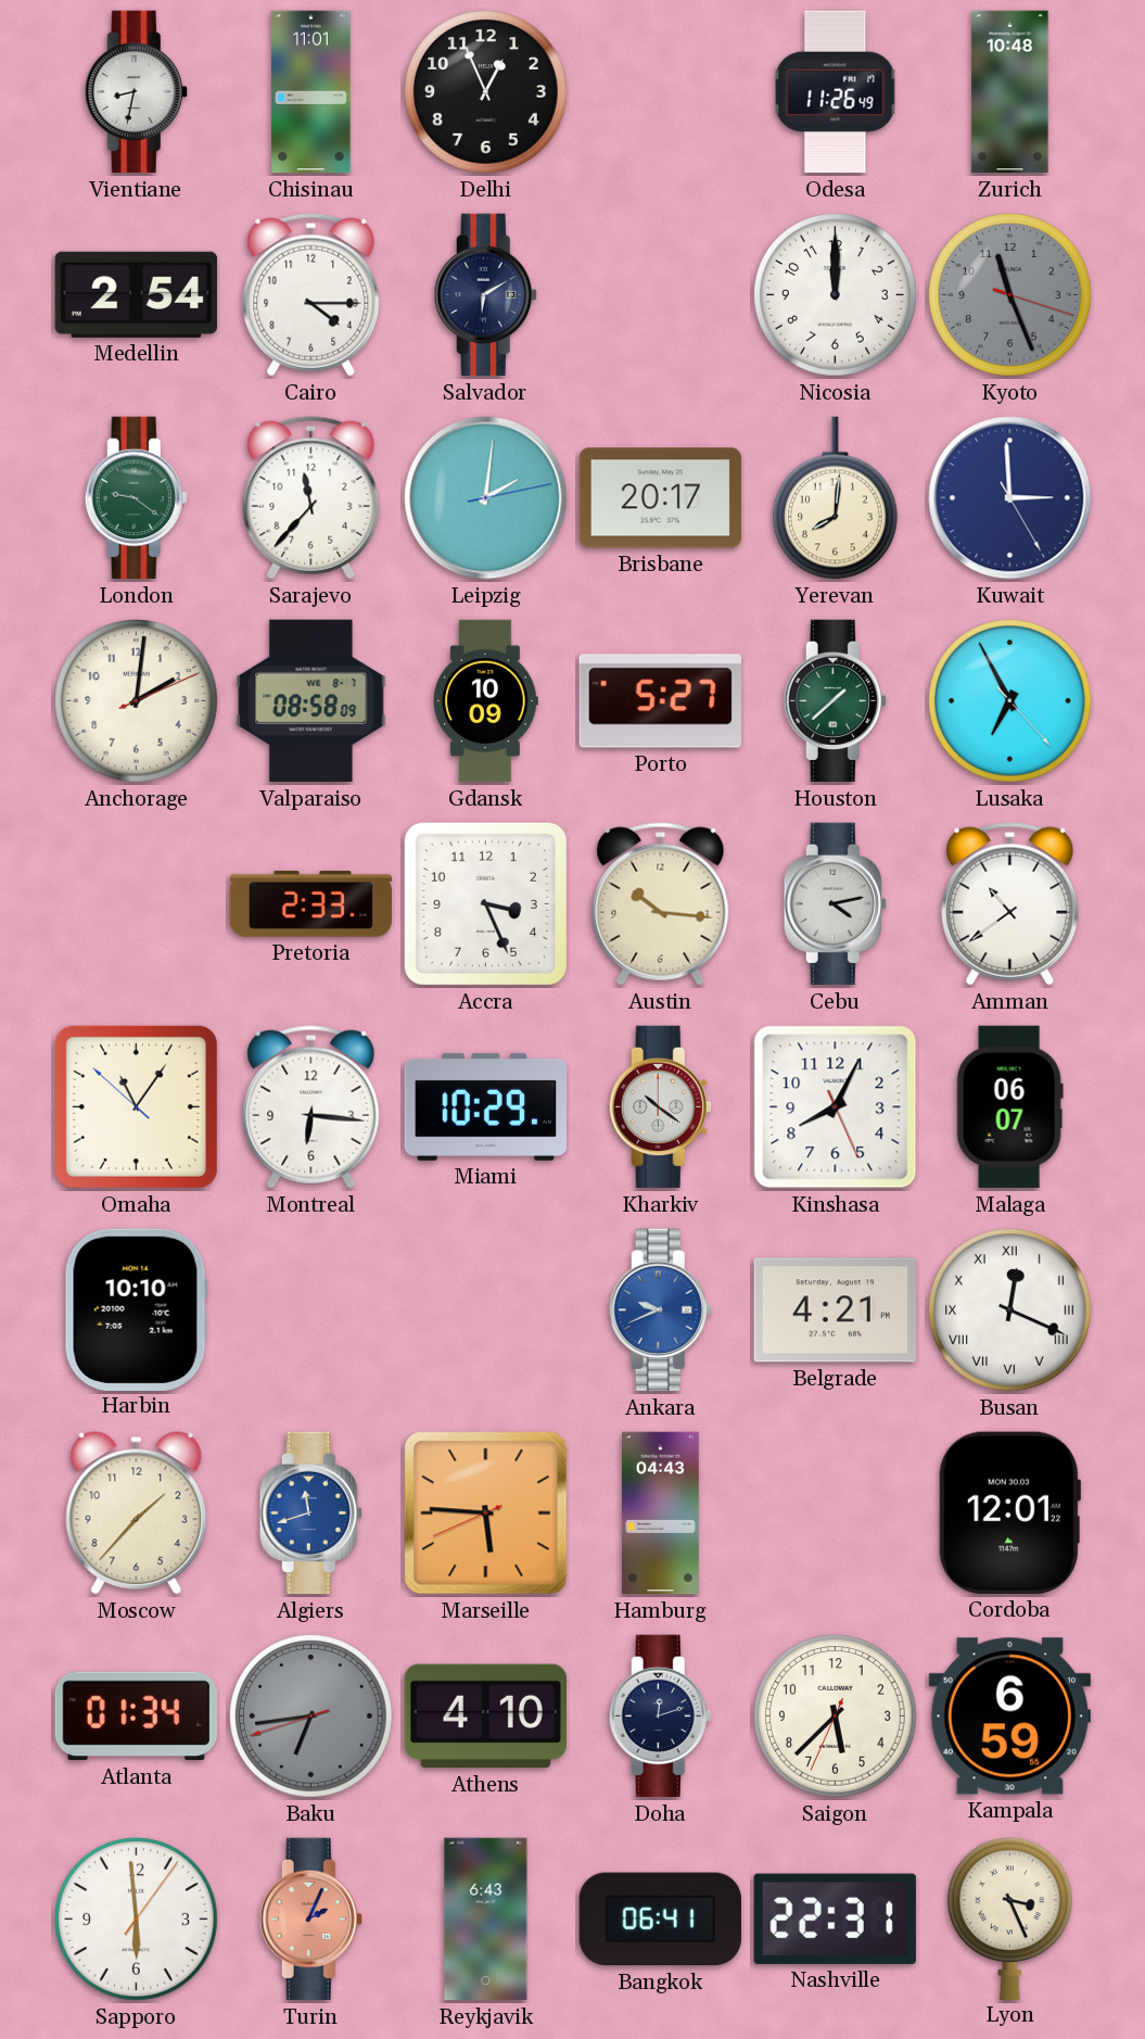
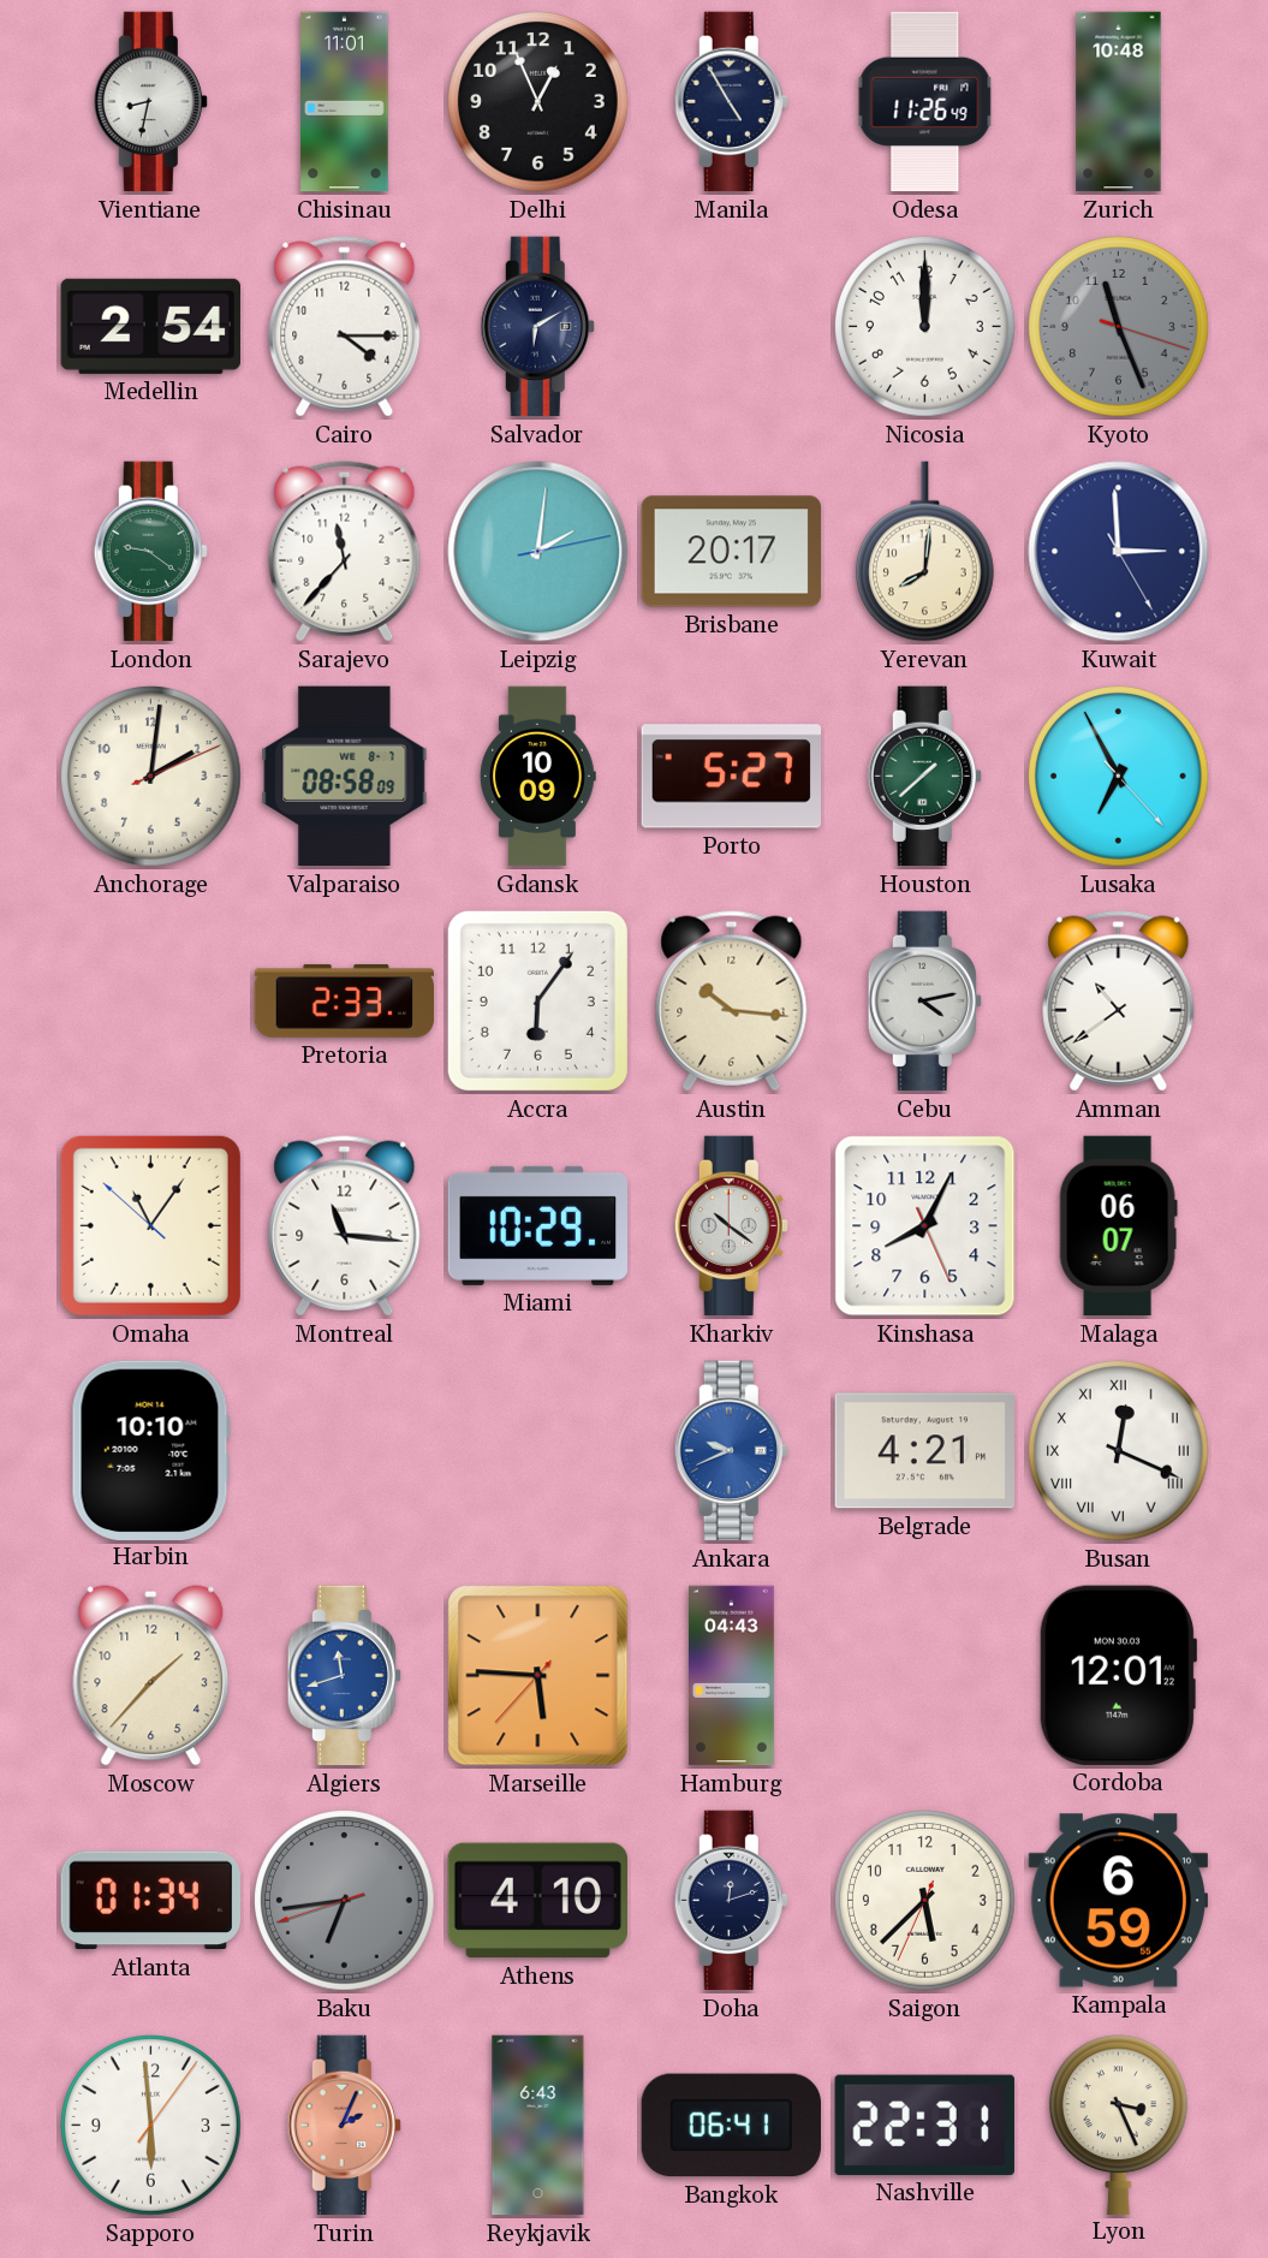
Manila: none -> 4:55 (731, 102)
Accra: 3:26 -> 6:06 (537, 1000)
Montreal: 6:16 -> 11:16 (345, 1226)
Marseille: 5:45:41 -> 5:45:37 (538, 1676)
